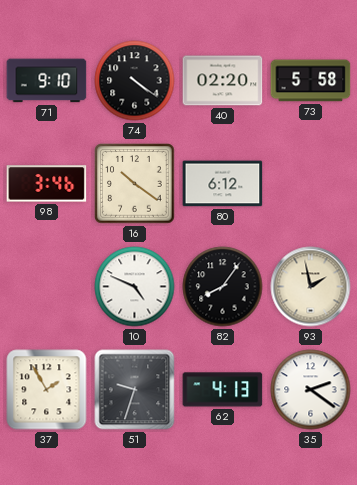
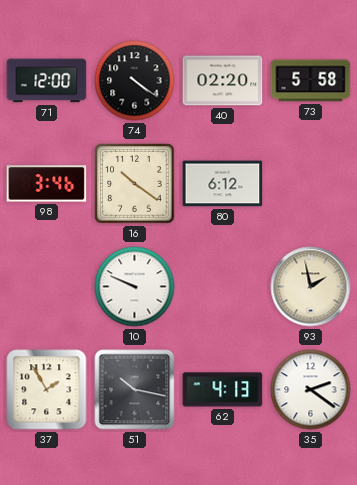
71: 9:10 -> 12:00 (47, 81)
10: 4:49 -> 9:49 (135, 287)
82: 8:06 -> none (223, 287)
51: 9:33 -> 10:17 (135, 390)
